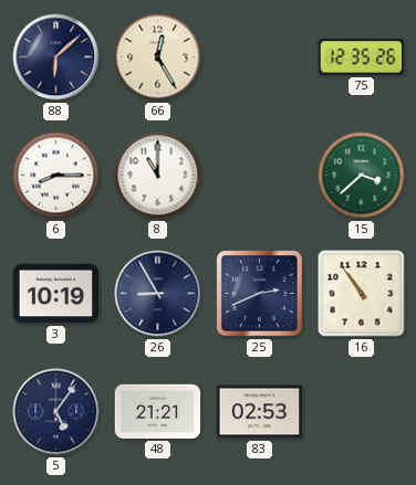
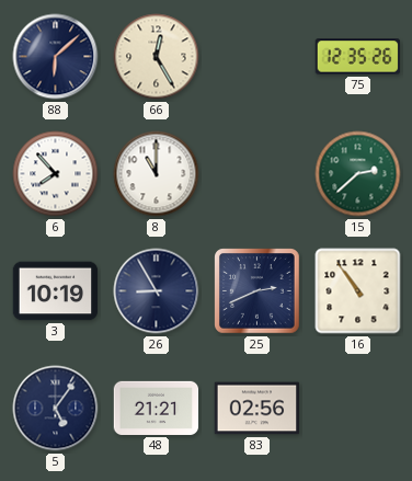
6: 8:15 -> 7:53 (56, 174)
15: 3:38 -> 2:38 (358, 174)
83: 02:53 -> 02:56 (257, 409)
